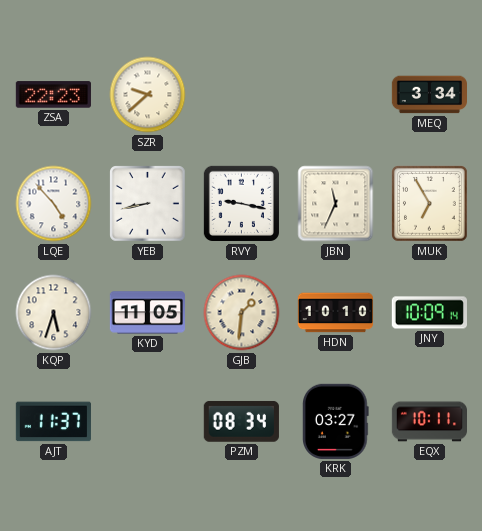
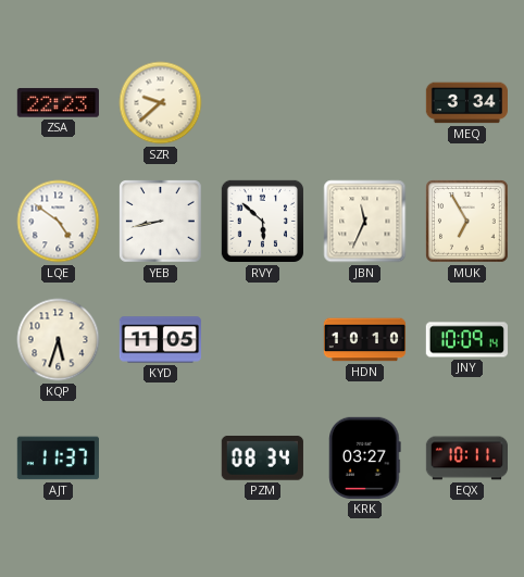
LQE: 4:53 -> 4:51 (59, 222)
RVY: 9:17 -> 5:52 (262, 221)
GJB: 1:31 -> none (242, 313)
